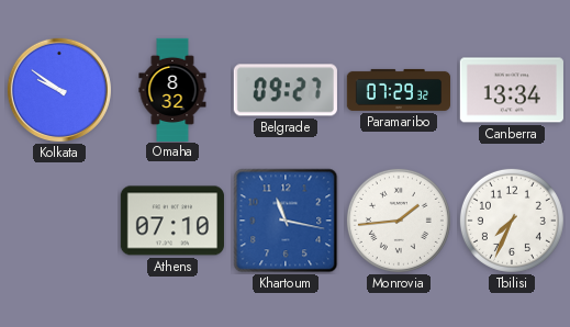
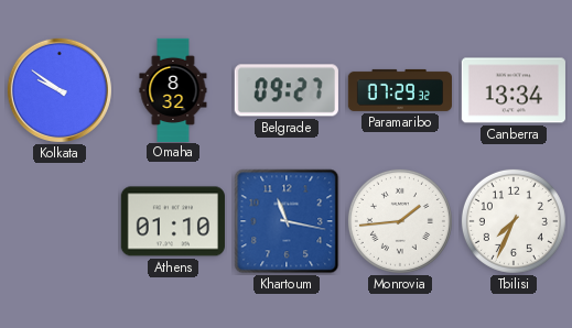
Athens: 07:10 -> 01:10 (173, 221)
